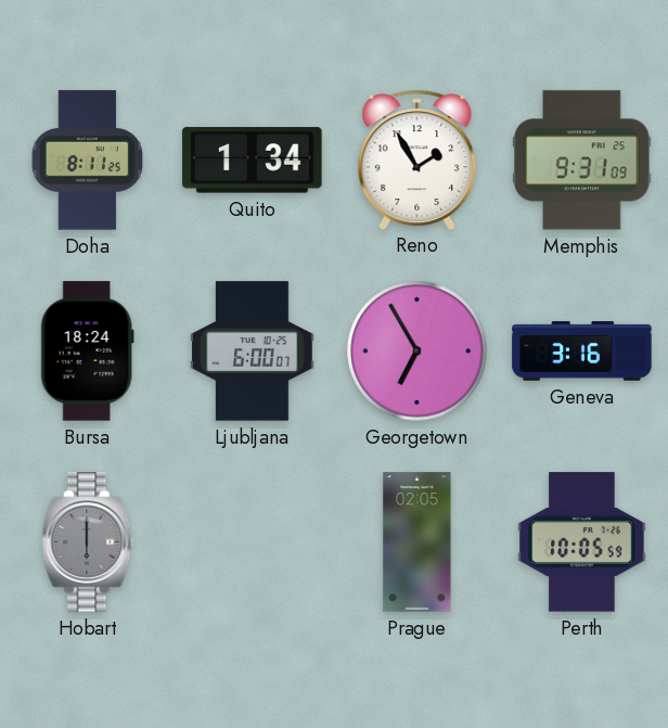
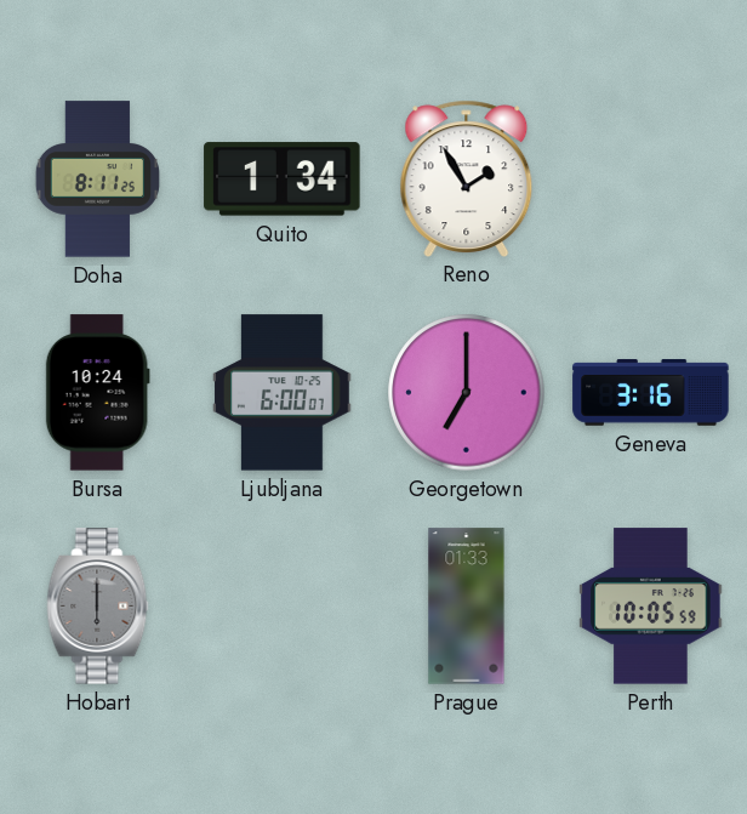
Memphis: 9:31 -> none (582, 161)
Bursa: 18:24 -> 10:24 (97, 393)
Georgetown: 6:55 -> 7:00 (467, 393)
Prague: 02:05 -> 01:33 (467, 607)
